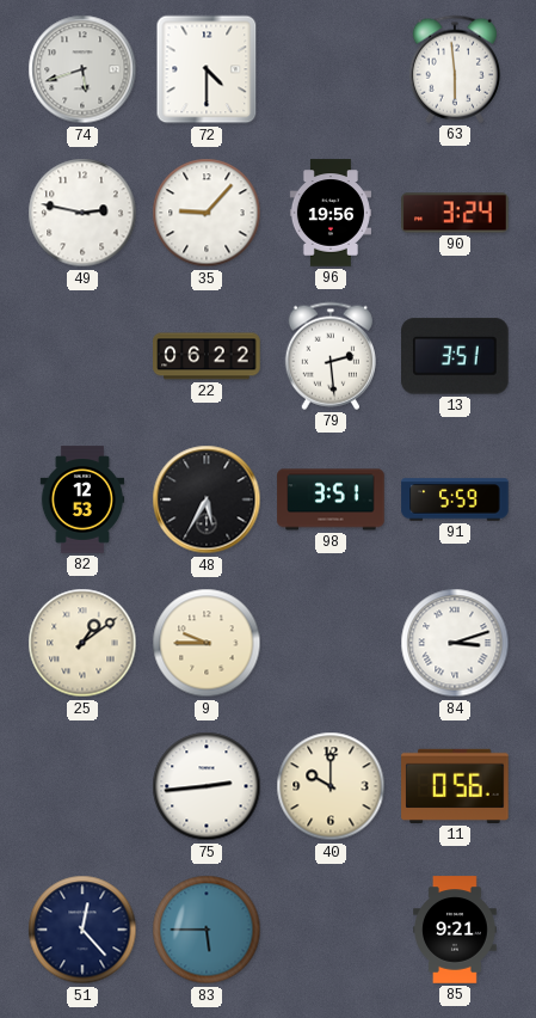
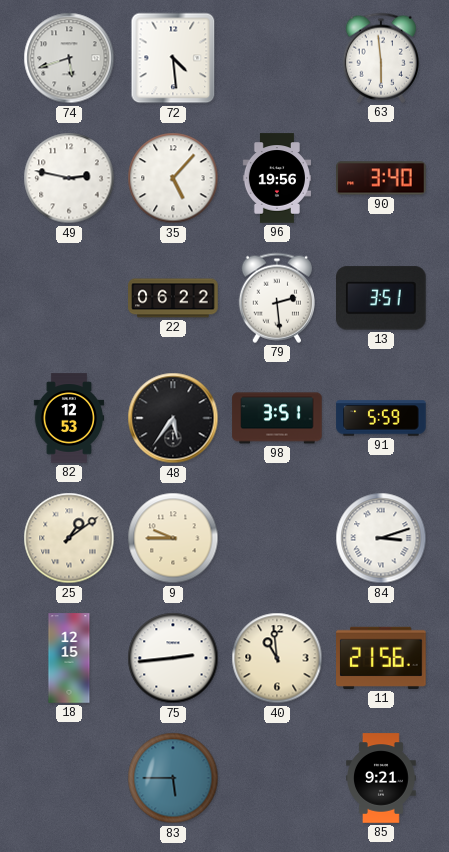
72: 4:30 -> 4:29 (173, 58)
35: 9:07 -> 5:07 (173, 178)
90: 3:24 -> 3:40 (381, 178)
48: 5:35 -> 5:36 (173, 418)
18: none -> 12:15 (69, 658)
40: 10:00 -> 10:59 (277, 658)
11: 0:56 -> 21:56 (381, 658)
51: 12:23 -> none (82, 930)
